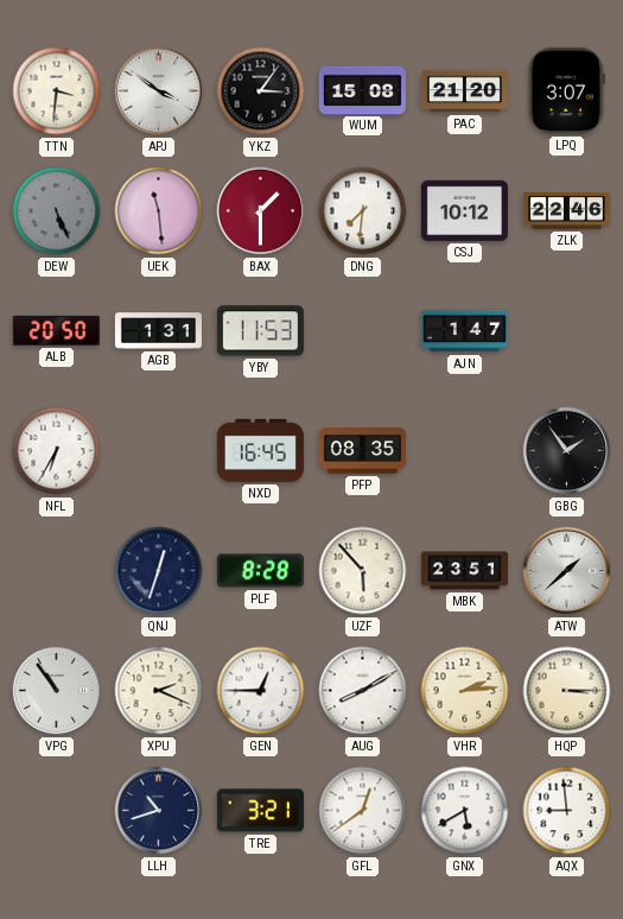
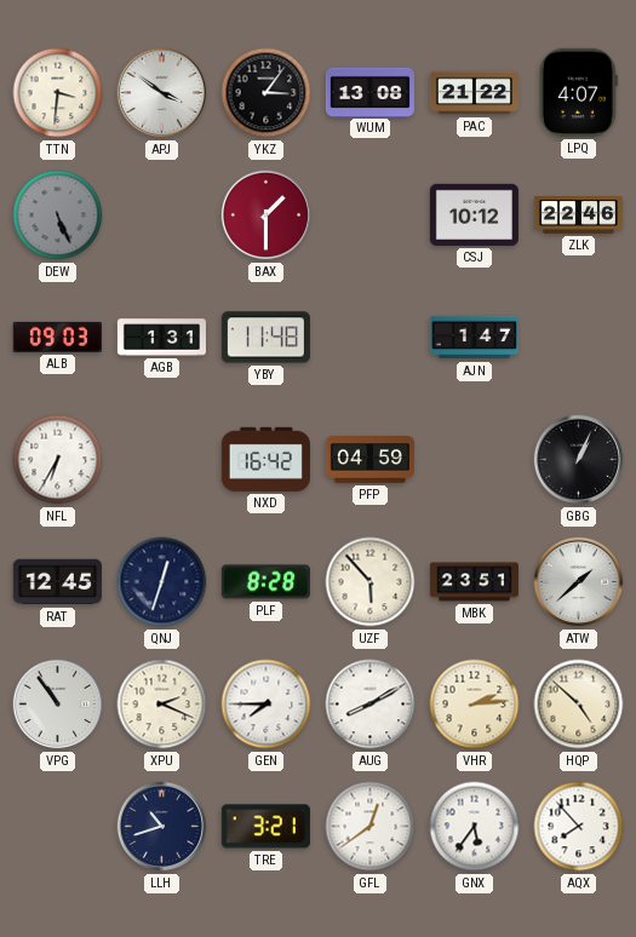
WUM: 15:08 -> 13:08 (369, 92)
PAC: 21:20 -> 21:22 (474, 93)
LPQ: 3:07 -> 4:07 (578, 92)
UEK: 11:29 -> none (159, 211)
DNG: 7:31 -> none (363, 211)
ALB: 20:50 -> 09:03 (57, 337)
YBY: 11:53 -> 11:48 (265, 338)
NXD: 16:45 -> 16:42 (265, 459)
PFP: 08:35 -> 04:59 (369, 460)
GBG: 1:54 -> 1:04 (579, 460)
RAT: none -> 12:45 (57, 582)
GEN: 12:45 -> 7:45 (267, 705)
HQP: 3:15 -> 4:52 (579, 705)
GNX: 5:40 -> 5:36 (475, 827)
AQX: 8:59 -> 7:53 (579, 827)
